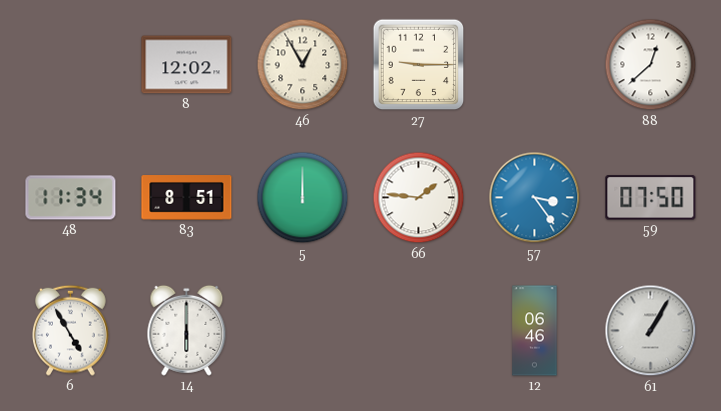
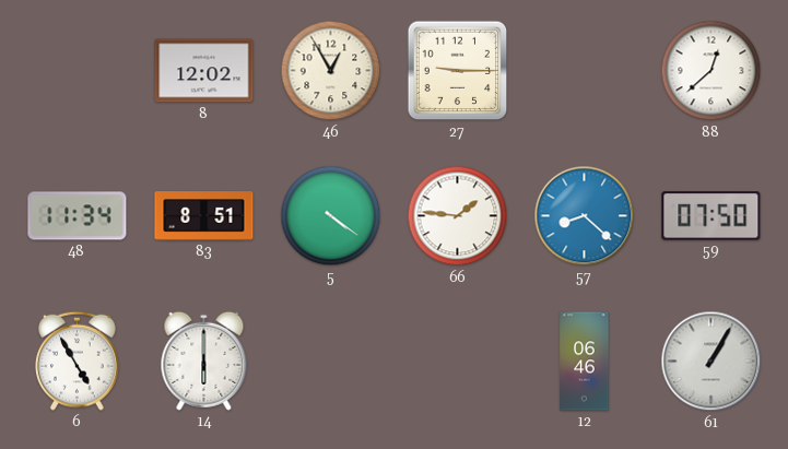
5: 12:00 -> 4:21 (331, 216)
57: 3:24 -> 8:22 (585, 216)
